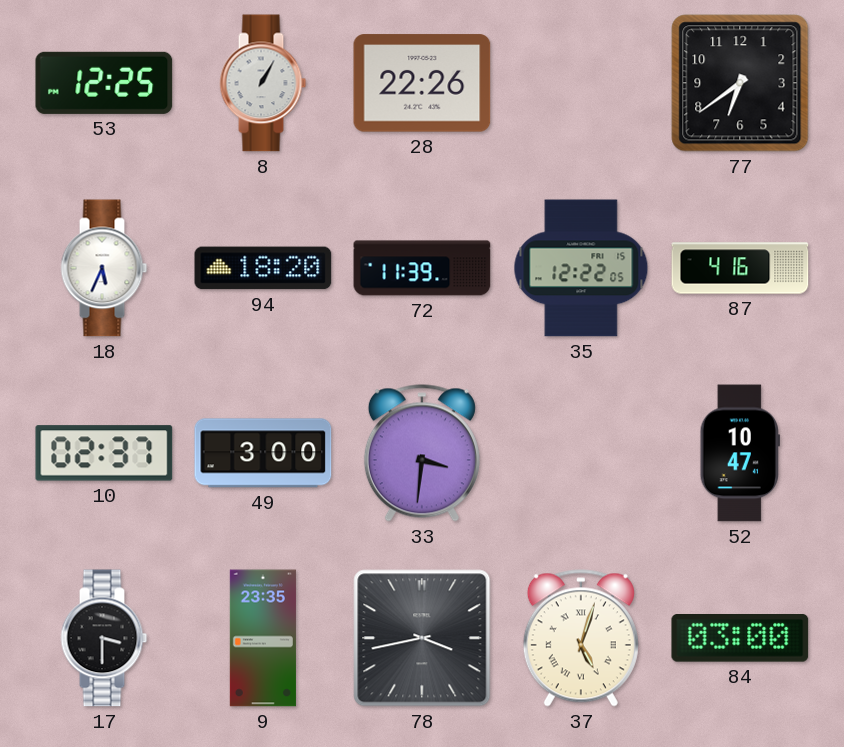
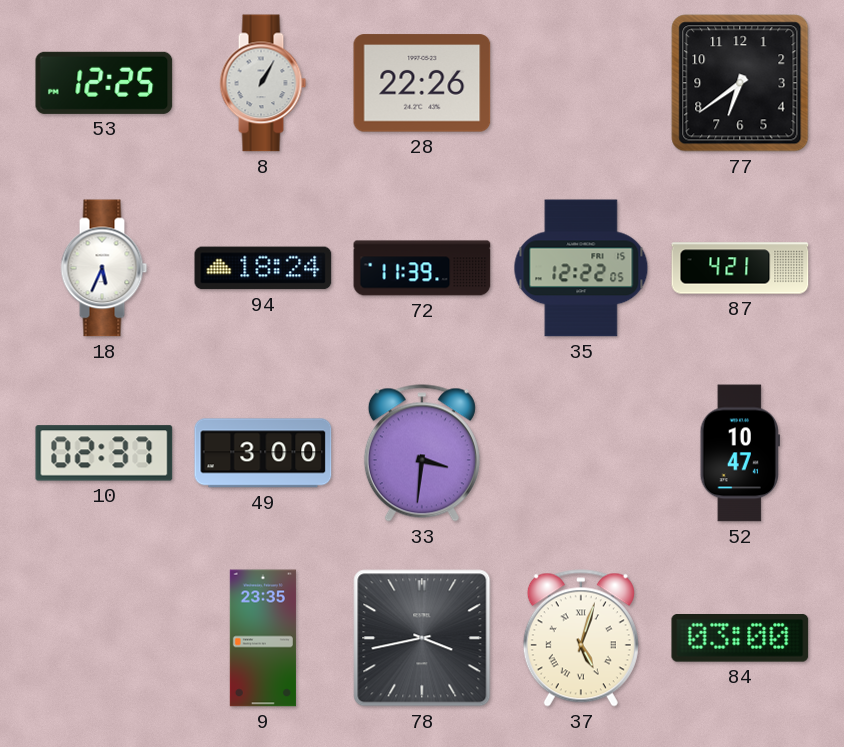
94: 18:20 -> 18:24 (263, 268)
87: 4:16 -> 4:21 (740, 268)
17: 3:30 -> none (104, 638)
